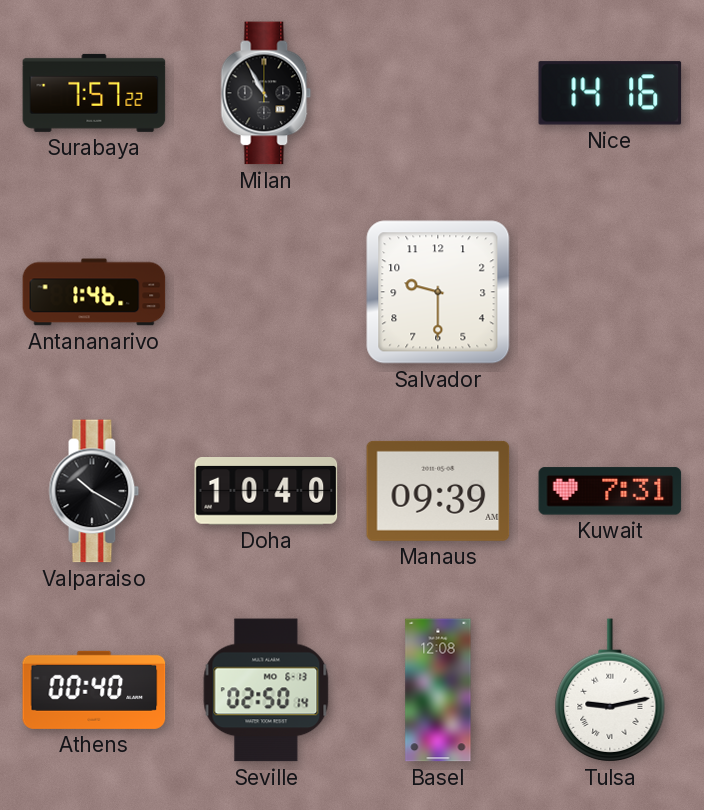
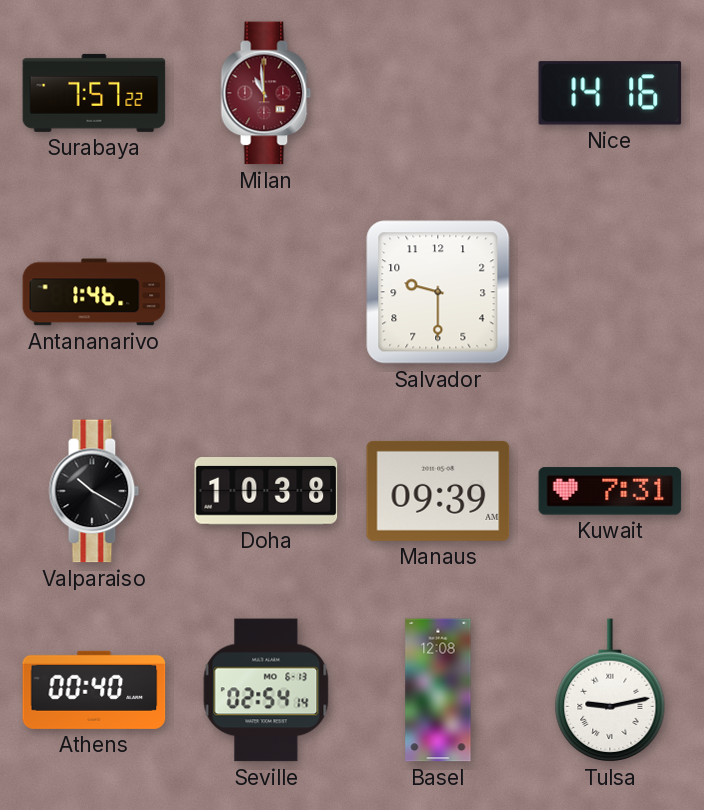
Milan: 10:55 -> 10:59 (266, 93)
Milan dial: black -> burgundy (266, 93)
Doha: 10:40 -> 10:38 (266, 492)
Seville: 02:50 -> 02:54 (266, 690)
